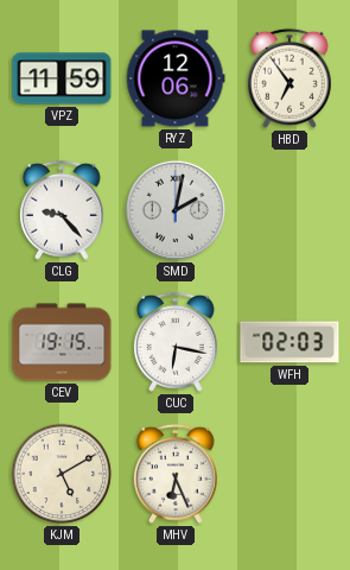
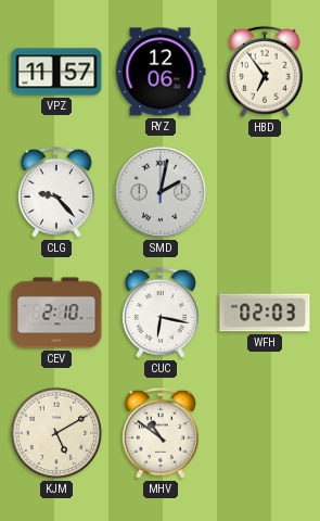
VPZ: 11:59 -> 11:57 (56, 72)
CEV: 19:15 -> 2:10 (56, 313)
MHV: 6:26 -> 10:51 (161, 433)
